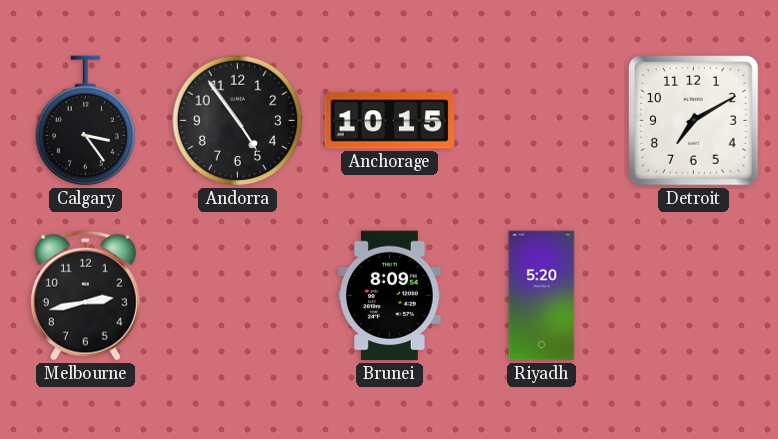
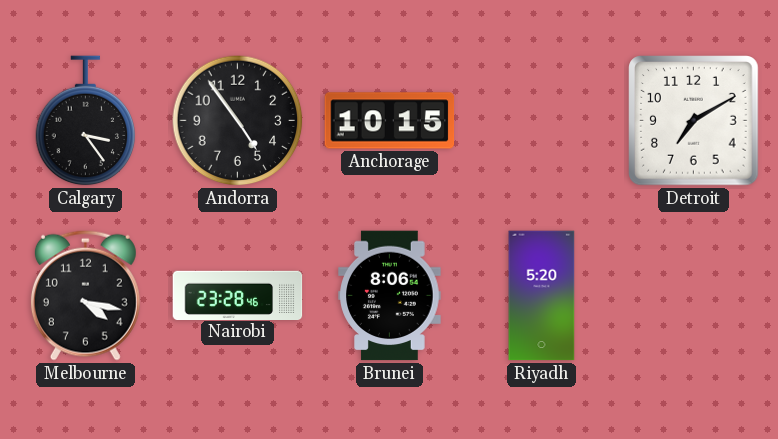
Melbourne: 2:43 -> 4:17 (85, 295)
Nairobi: none -> 23:28 (238, 295)
Brunei: 8:09 -> 8:06 (390, 296)
